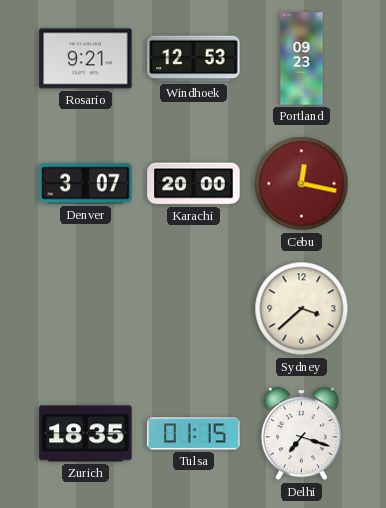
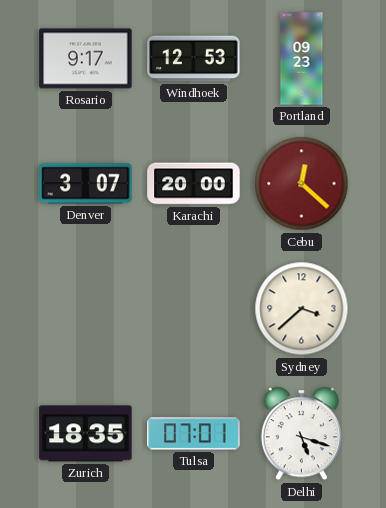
Rosario: 9:21 -> 9:17 (86, 59)
Cebu: 12:17 -> 12:22 (302, 184)
Tulsa: 01:15 -> 07:01 (194, 434)
Delhi: 7:18 -> 5:18 (301, 434)
